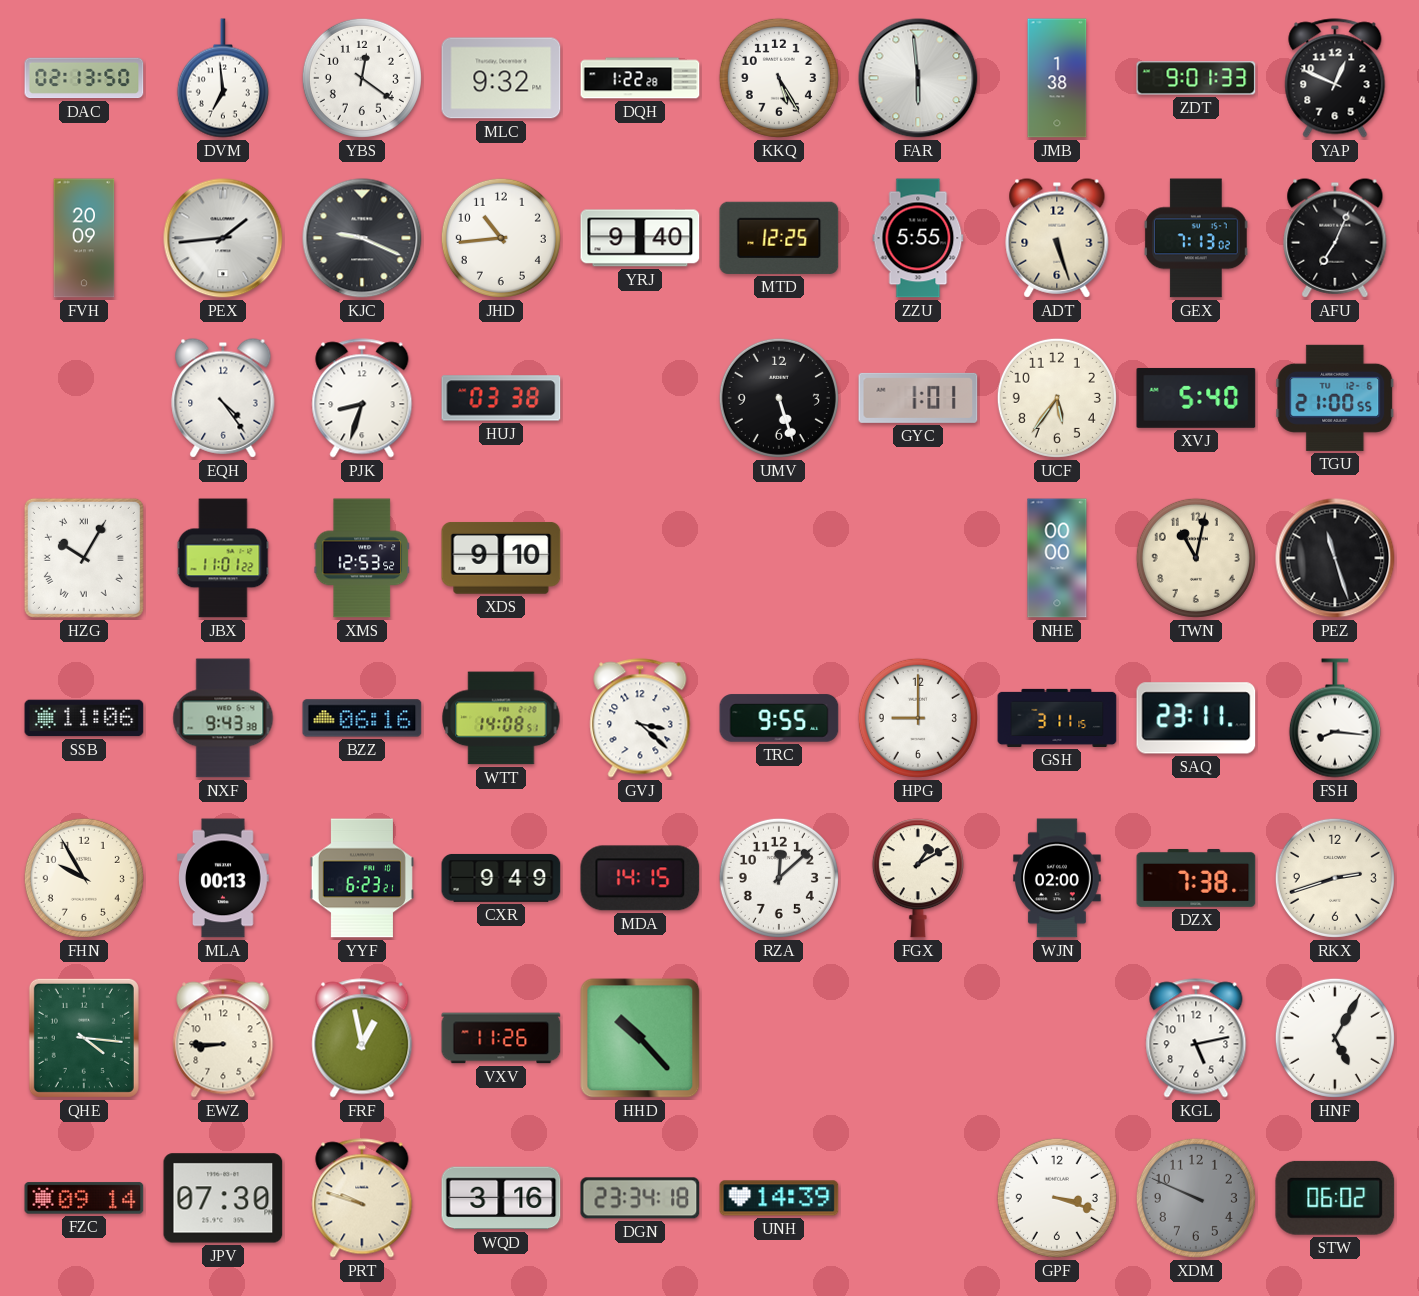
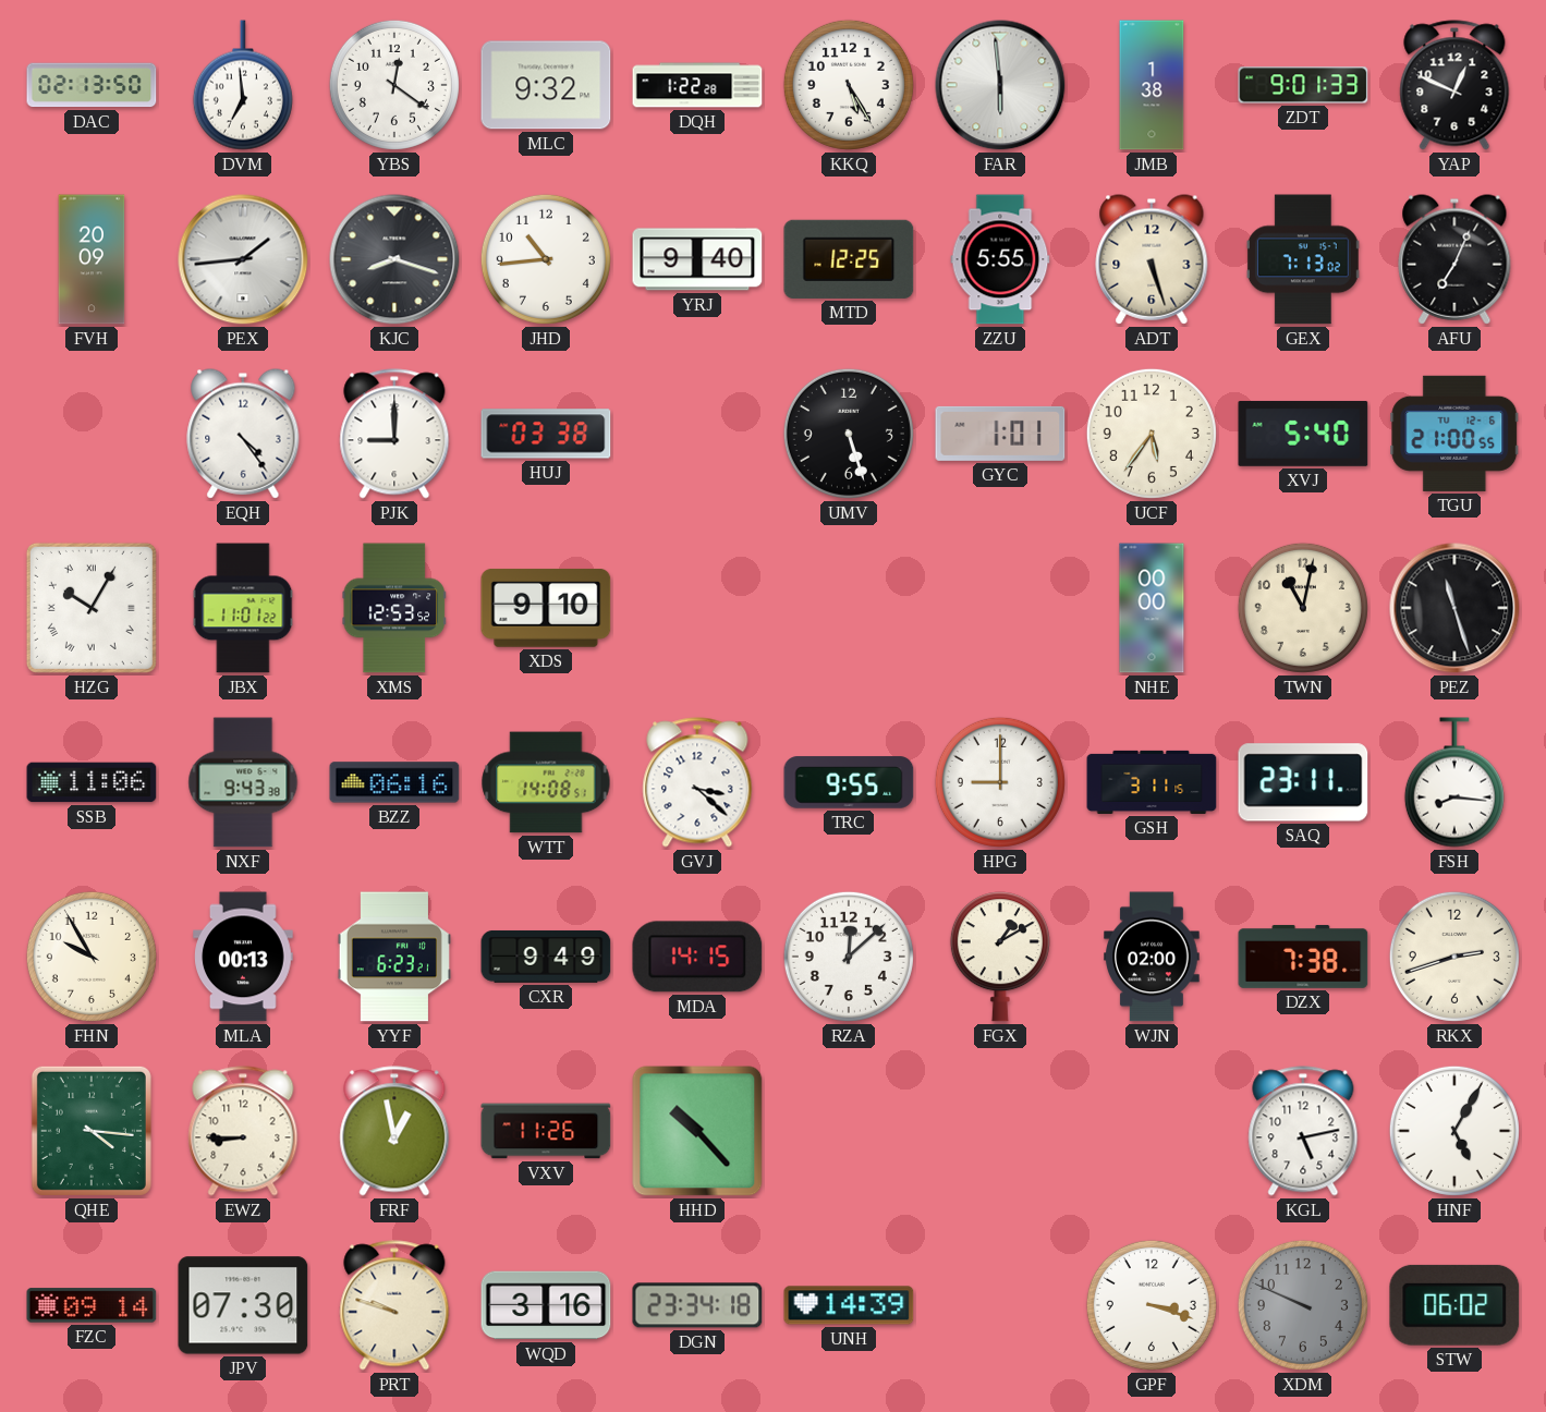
KJC: 9:19 -> 8:18 (394, 259)
PJK: 8:33 -> 9:00 (394, 434)
